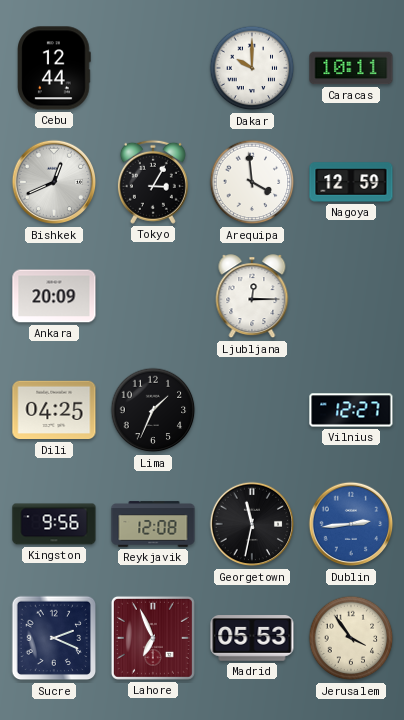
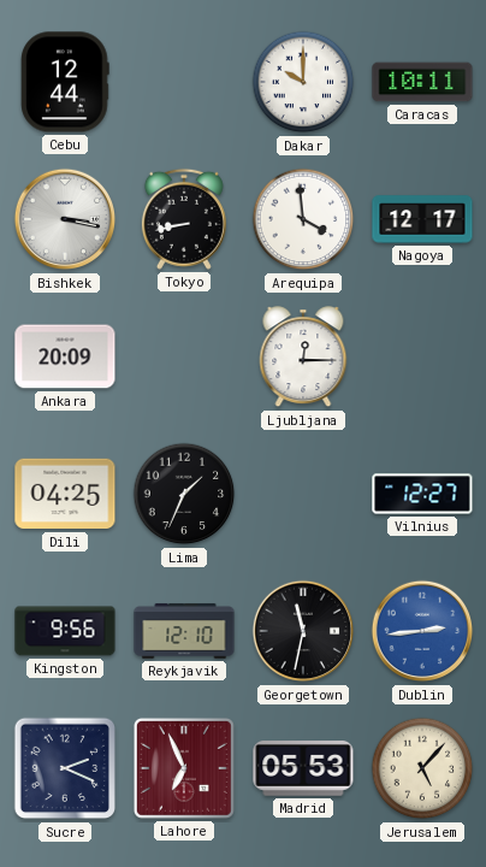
Bishkek: 12:41 -> 3:17 (65, 219)
Tokyo: 3:05 -> 8:43 (184, 219)
Nagoya: 12:59 -> 12:17 (422, 219)
Reykjavik: 12:08 -> 12:10 (184, 631)
Jerusalem: 3:54 -> 5:07 (422, 768)
